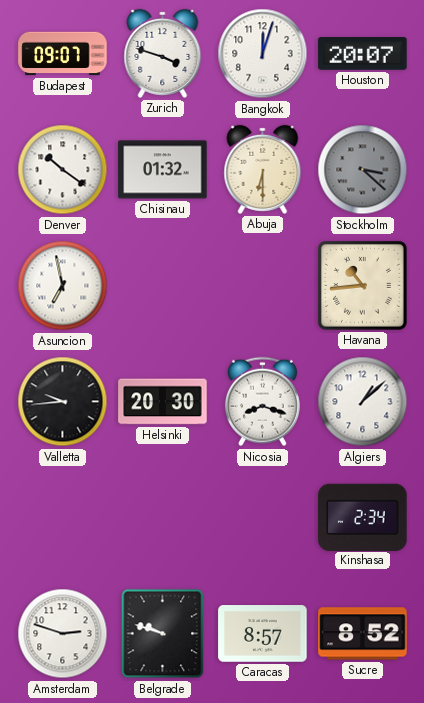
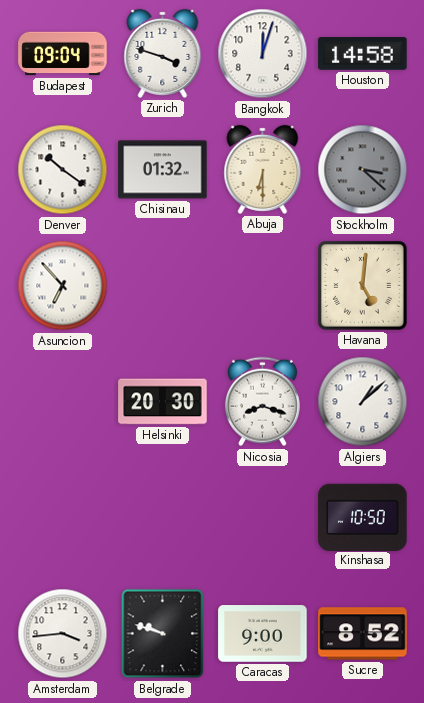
Budapest: 09:07 -> 09:04 (63, 54)
Houston: 20:07 -> 14:58 (363, 54)
Asuncion: 6:58 -> 6:53 (63, 286)
Havana: 10:44 -> 5:01 (362, 285)
Valletta: 9:44 -> none (63, 402)
Kinshasa: 2:34 -> 10:50 (363, 517)
Amsterdam: 2:48 -> 3:44 (63, 634)
Caracas: 8:57 -> 9:00 (263, 634)
